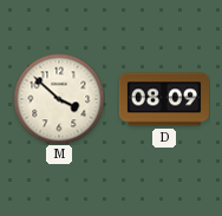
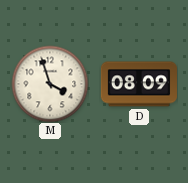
M: 3:52 -> 3:57 (50, 84)
